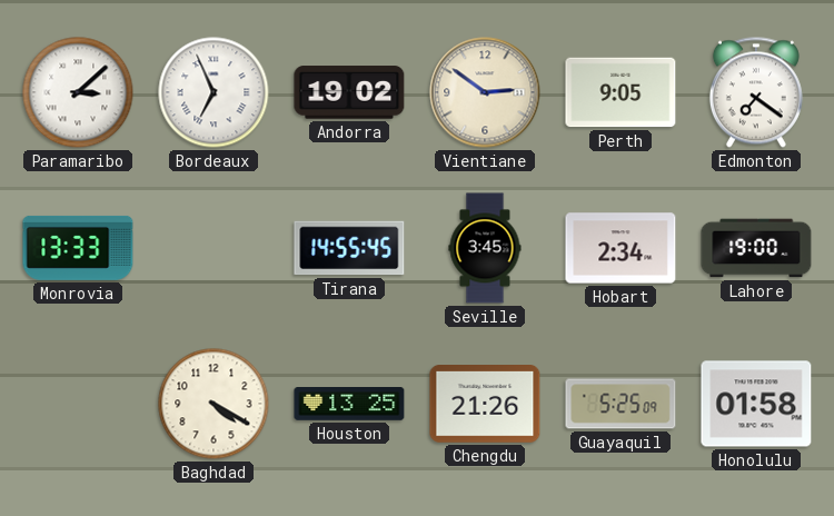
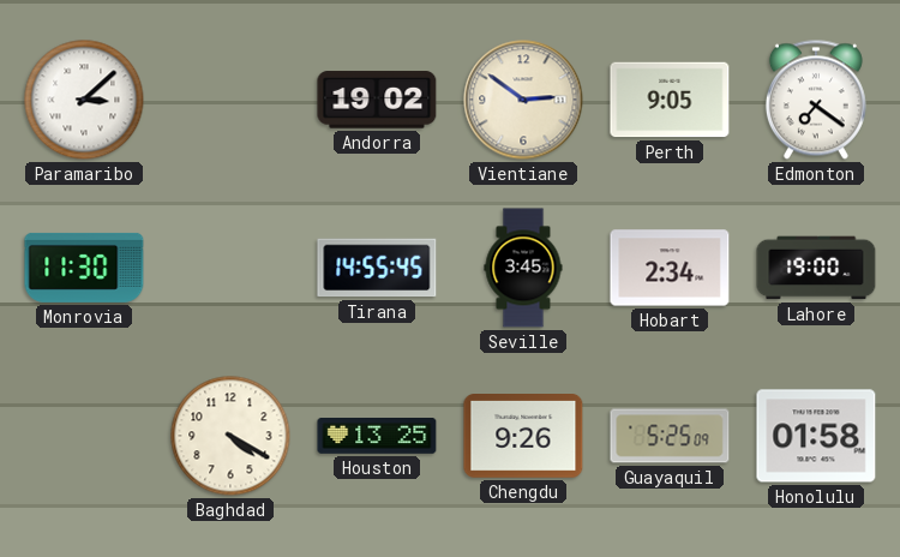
Bordeaux: 6:56 -> none (214, 92)
Monrovia: 13:33 -> 11:30 (84, 268)
Chengdu: 21:26 -> 9:26 (523, 437)
